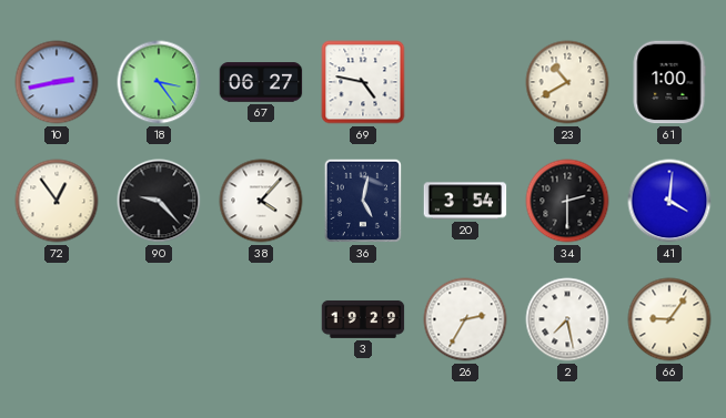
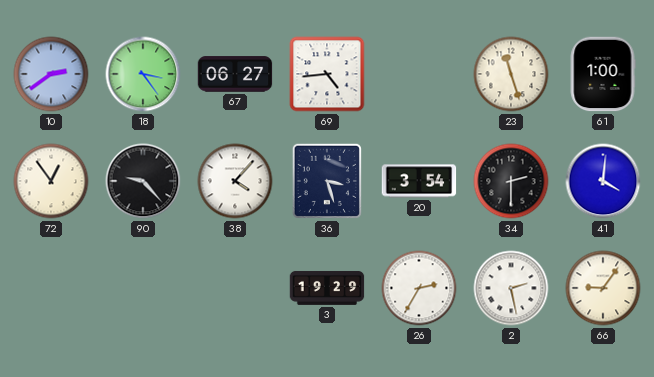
10: 2:43 -> 2:39 (51, 74)
69: 4:47 -> 4:44 (327, 74)
23: 10:40 -> 11:27 (511, 74)
36: 5:02 -> 3:27 (327, 181)
2: 7:28 -> 2:28 (511, 288)
